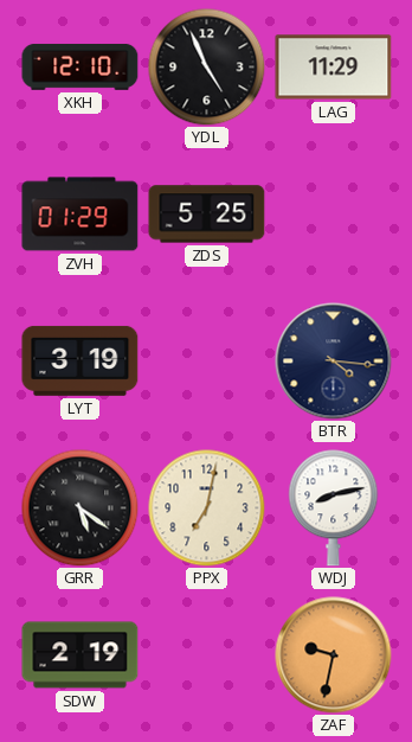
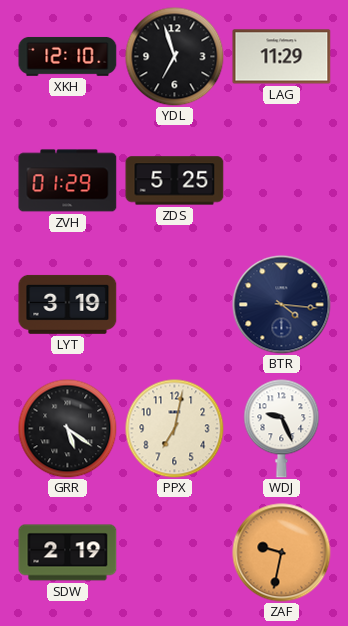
YDL: 4:56 -> 6:57 (175, 57)
WDJ: 8:13 -> 9:26 (282, 429)
